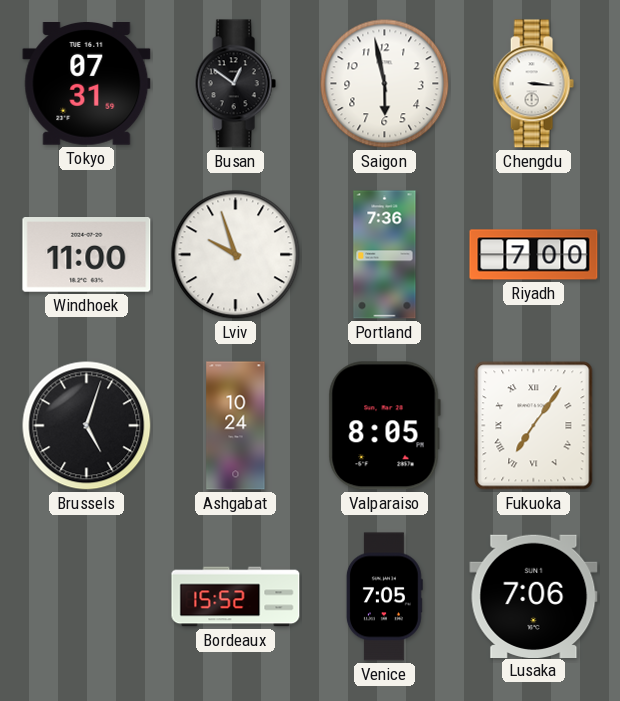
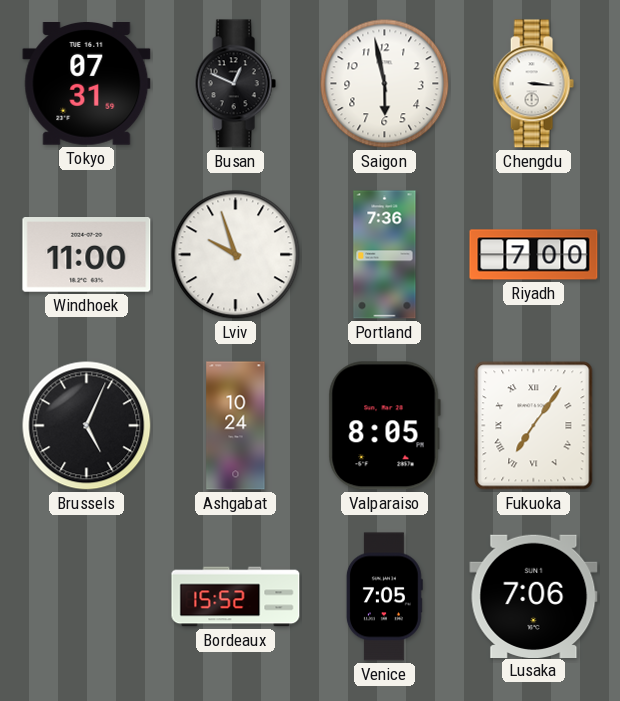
Busan: 12:51 -> 12:49 (235, 84)
Brussels: 5:03 -> 5:04 (87, 426)
